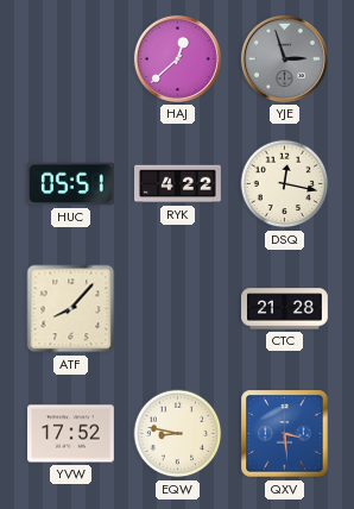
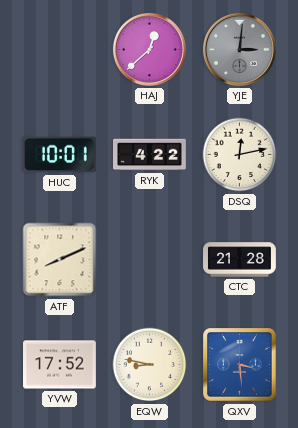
YJE: 2:57 -> 3:01 (239, 49)
HUC: 05:51 -> 10:01 (59, 155)
DSQ: 12:17 -> 12:13 (240, 155)
ATF: 8:07 -> 8:11 (60, 260)
